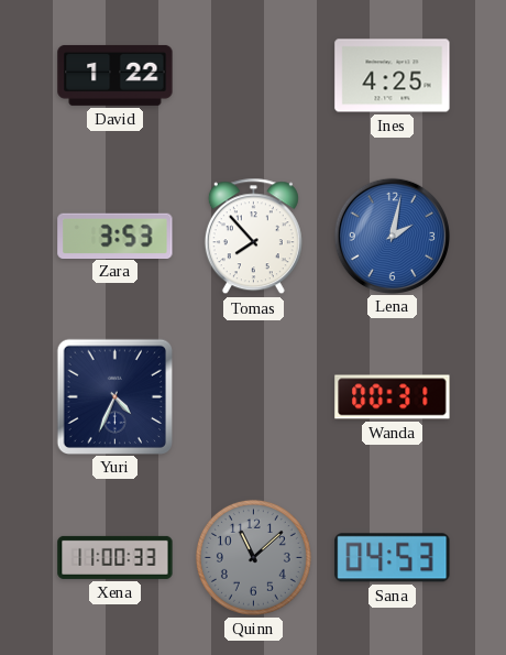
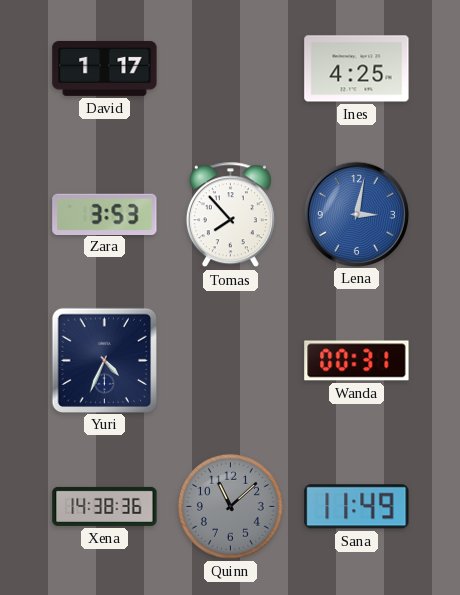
David: 1:22 -> 1:17 (105, 68)
Lena: 2:02 -> 3:02 (356, 214)
Xena: 11:00 -> 14:38 (105, 506)
Sana: 04:53 -> 11:49 (357, 507)
